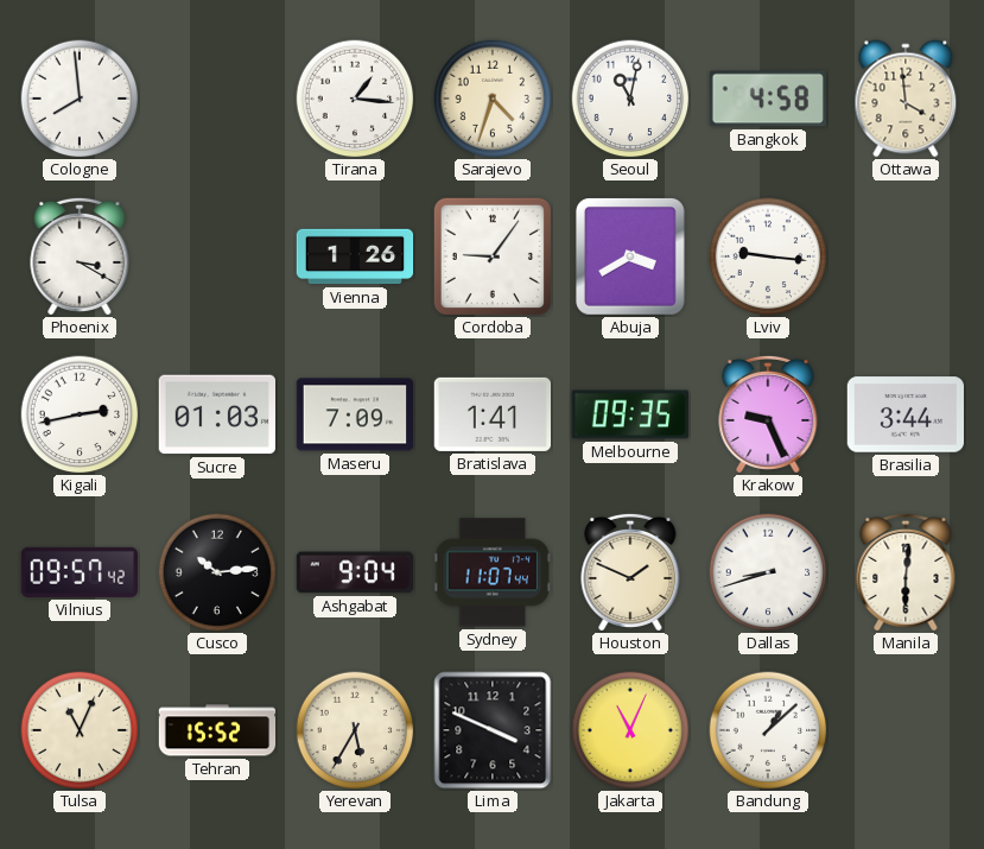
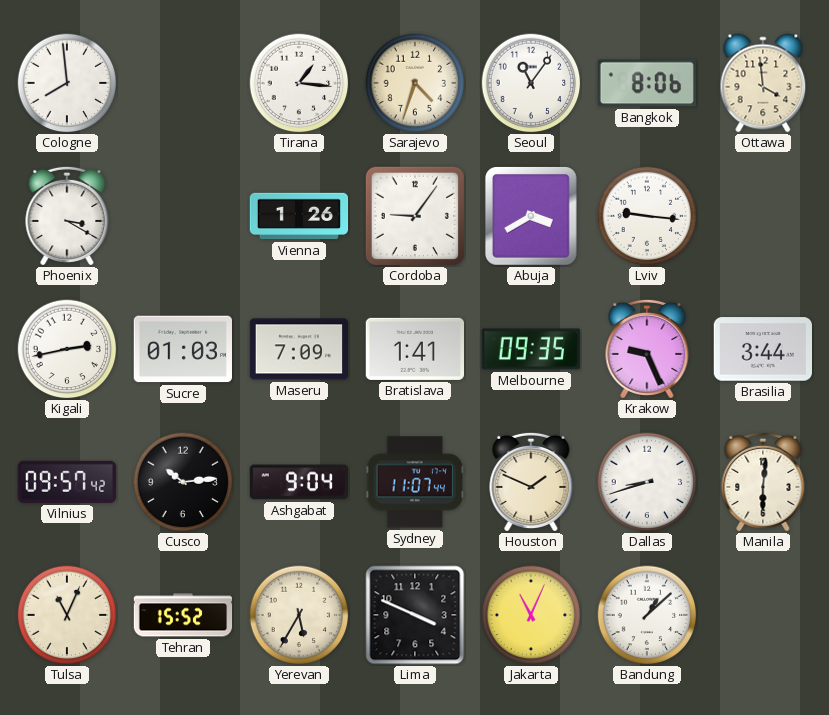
Seoul: 11:02 -> 11:06 (531, 83)
Bangkok: 4:58 -> 8:06 (647, 83)
